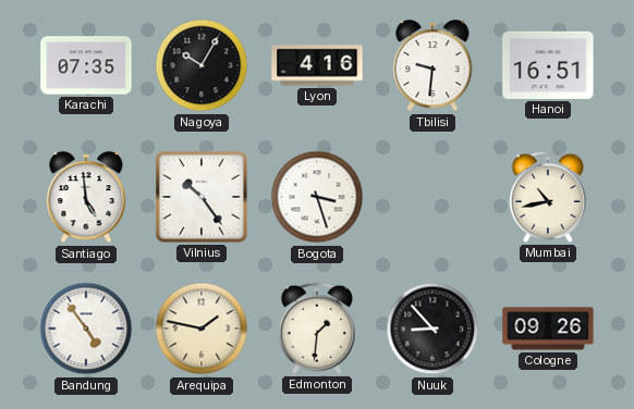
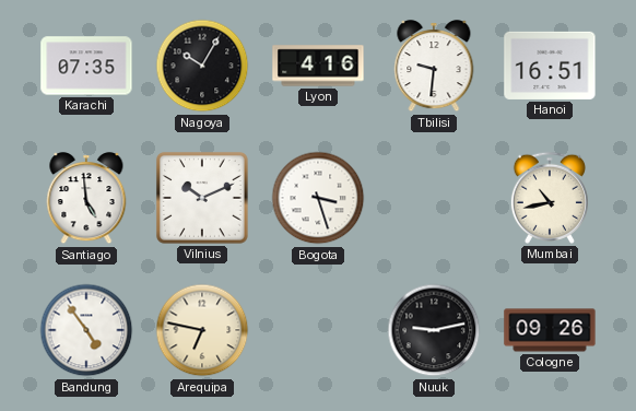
Vilnius: 10:24 -> 10:11 (202, 198)
Arequipa: 1:47 -> 6:47 (202, 330)
Edmonton: 1:31 -> none (317, 329)
Nuuk: 8:53 -> 9:13 (434, 330)
